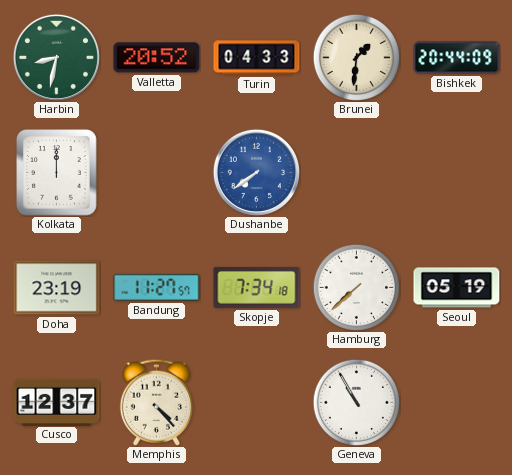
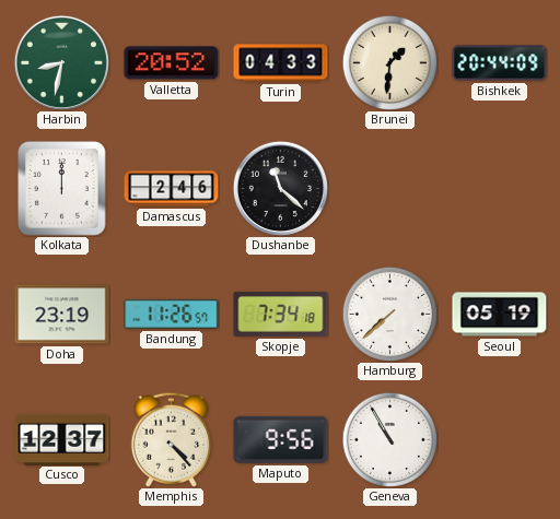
Damascus: none -> 2:46 (172, 189)
Dushanbe: 7:39 -> 11:22 (280, 188)
Dushanbe dial: blue -> black (280, 188)
Bandung: 11:27 -> 11:26 (172, 314)
Maputo: none -> 9:56 (281, 439)
